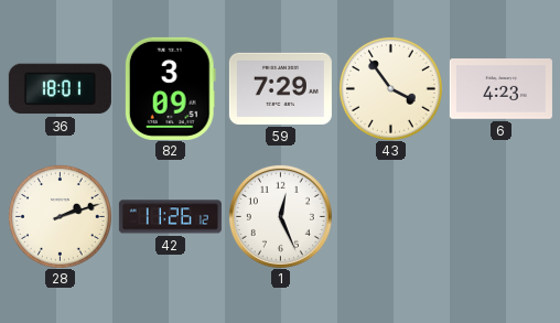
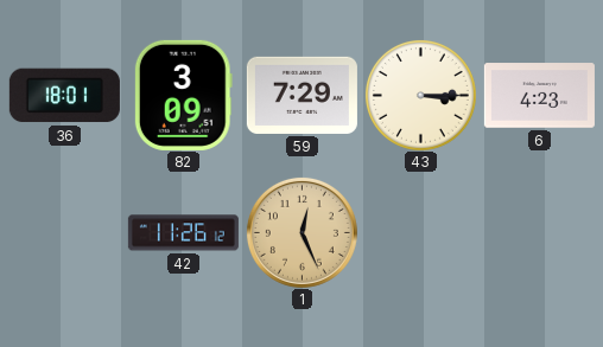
43: 3:54 -> 3:15 (420, 95)
28: 2:12 -> none (60, 216)
1 dial: white -> champagne (301, 232)
